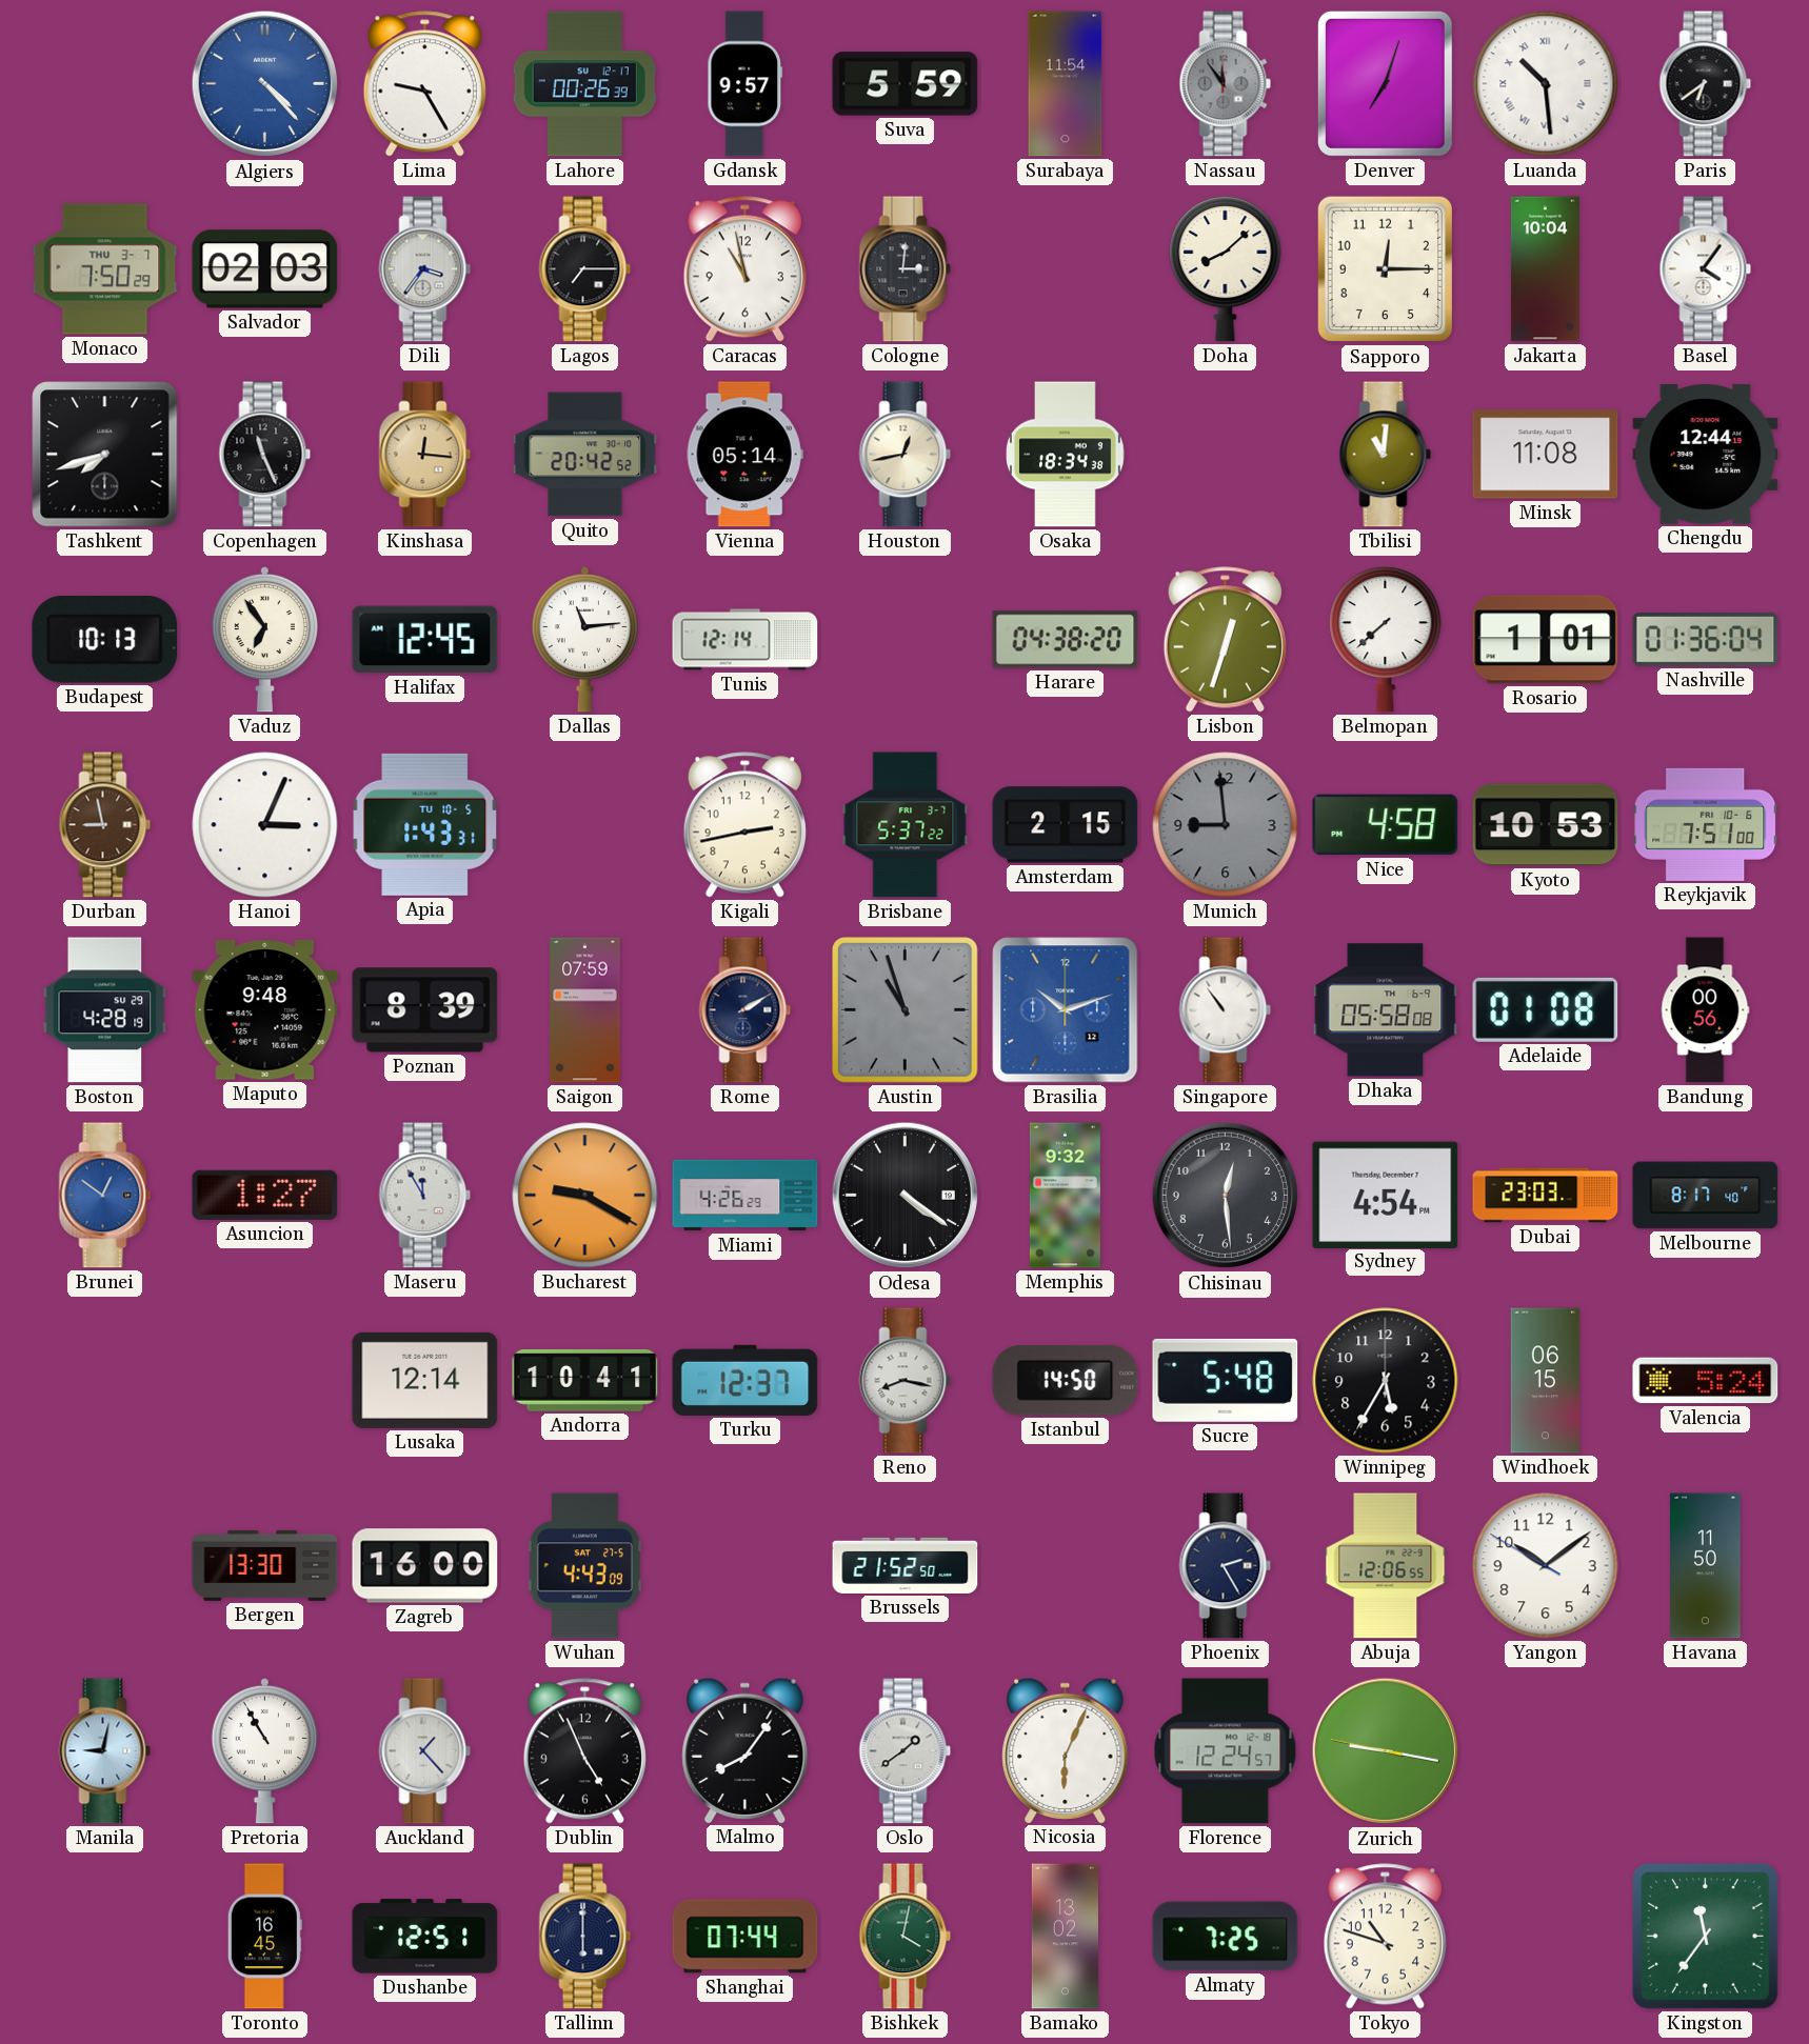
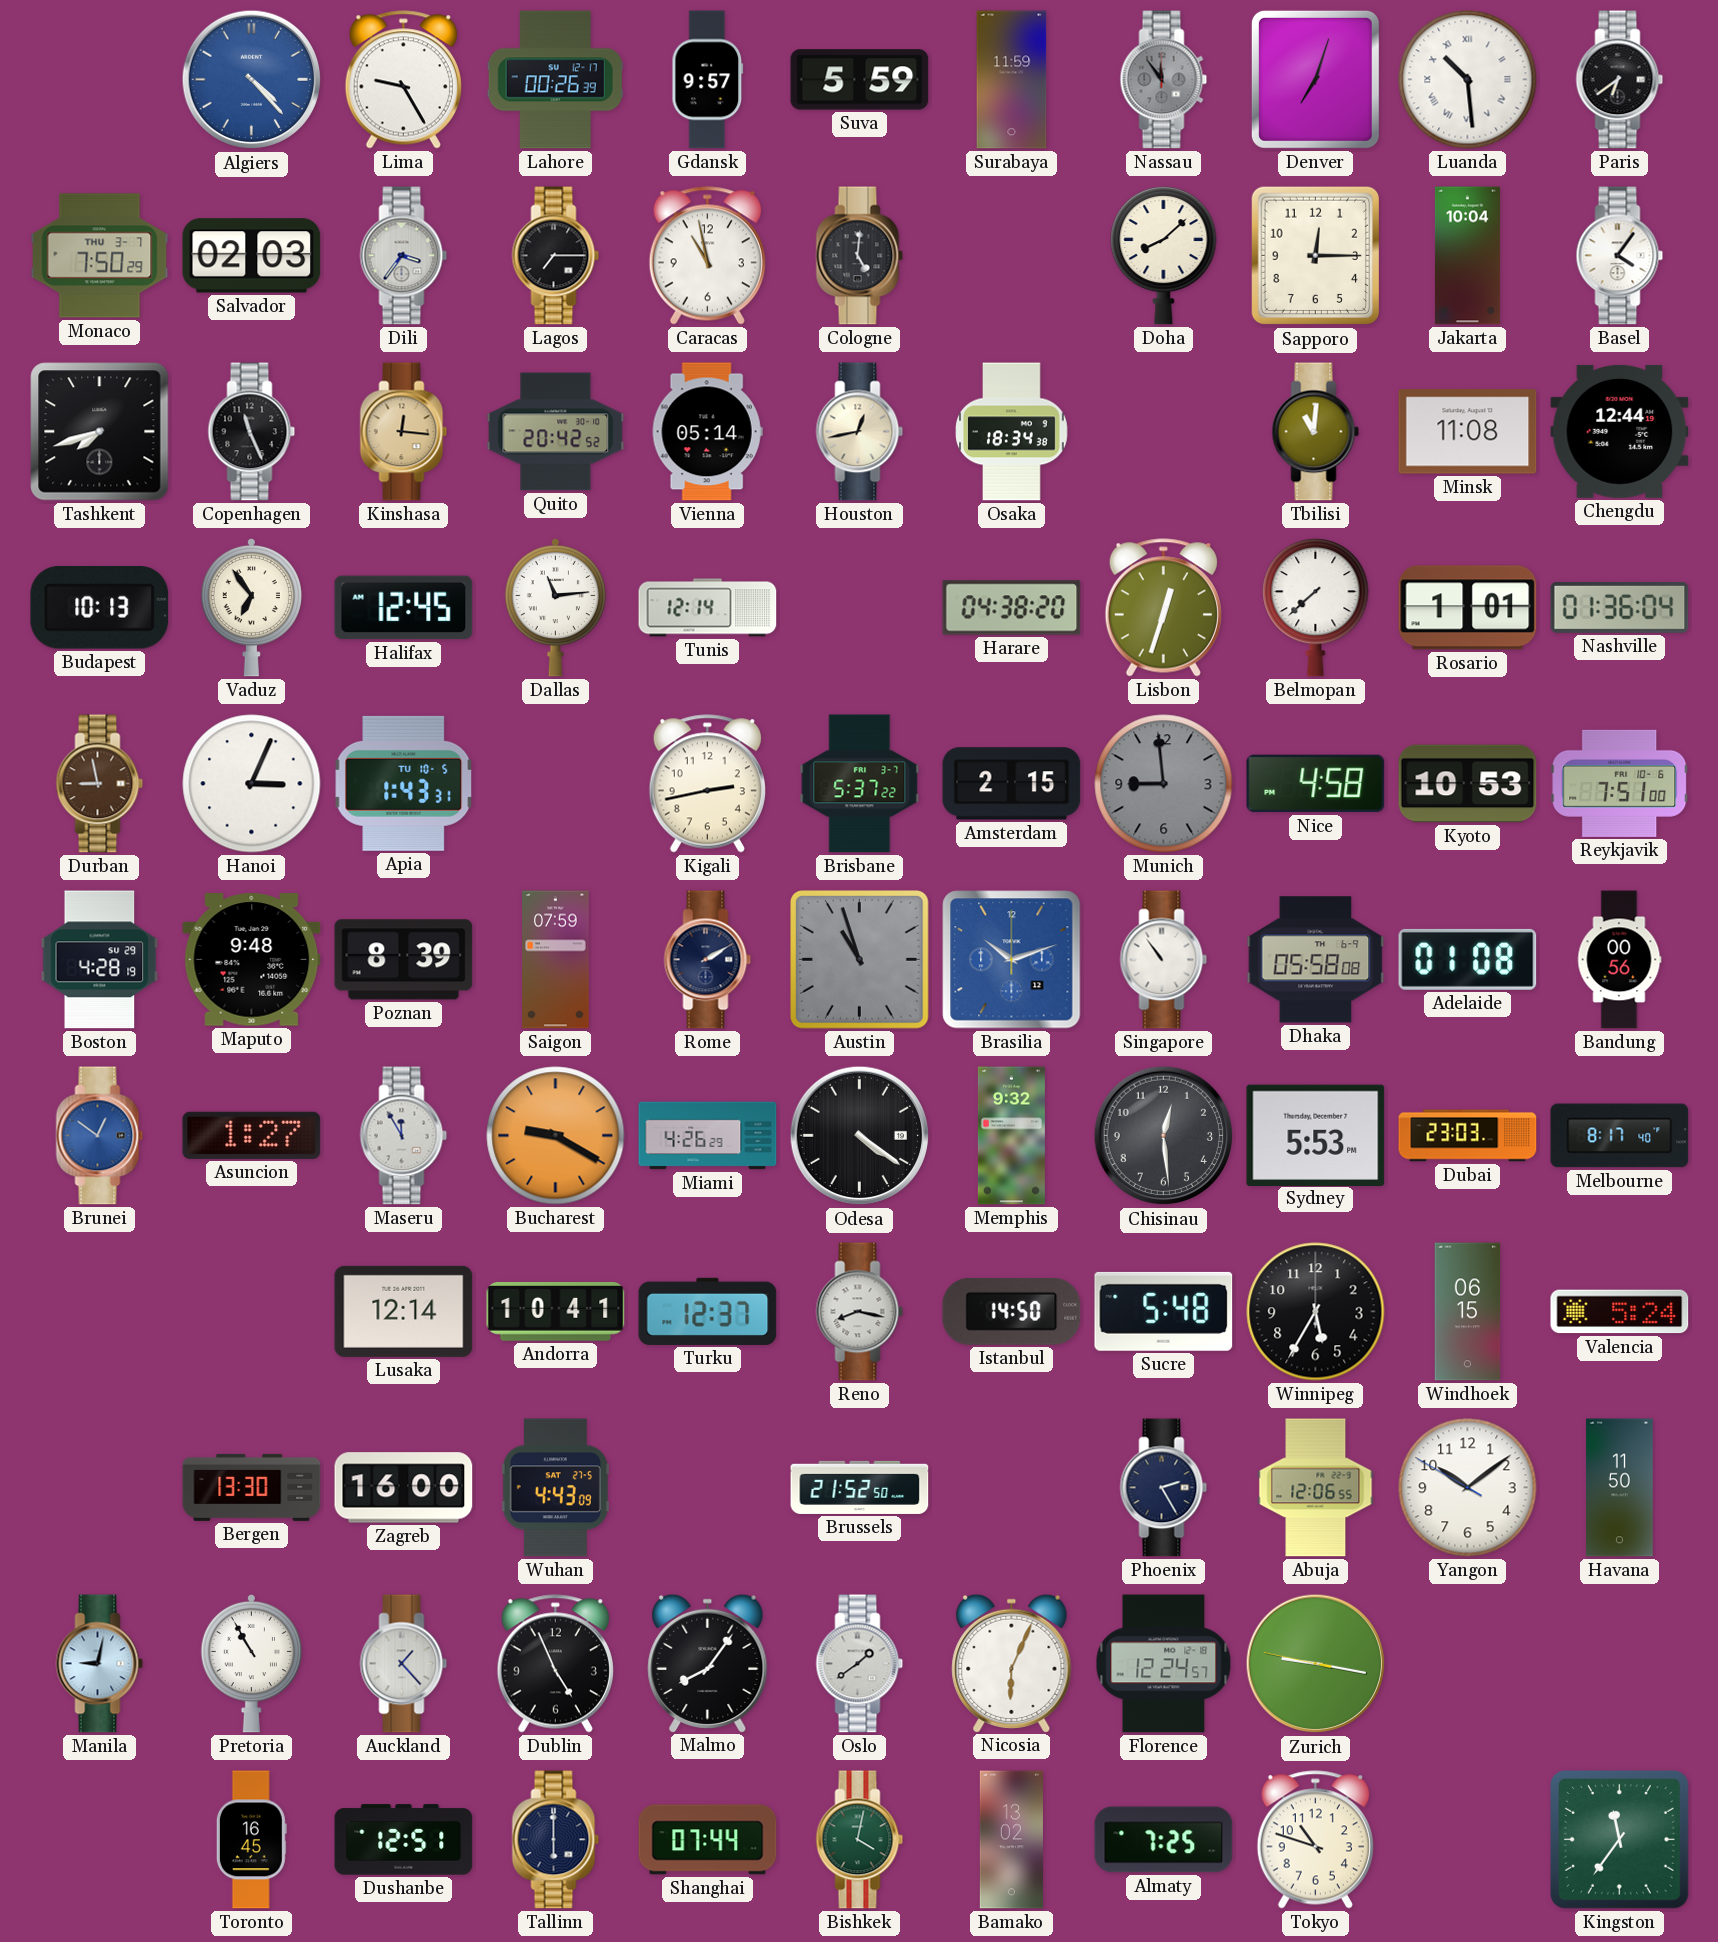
Surabaya: 11:54 -> 11:59 (1012, 80)
Cologne: 3:01 -> 5:01 (860, 256)
Sydney: 4:54 -> 5:53 (1316, 1135)
